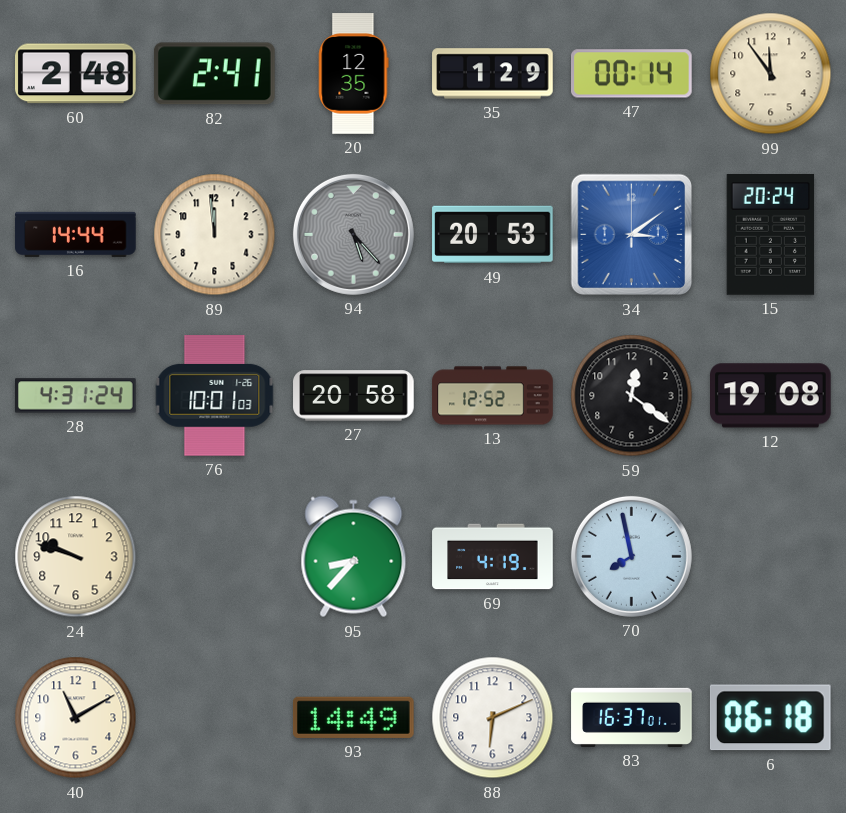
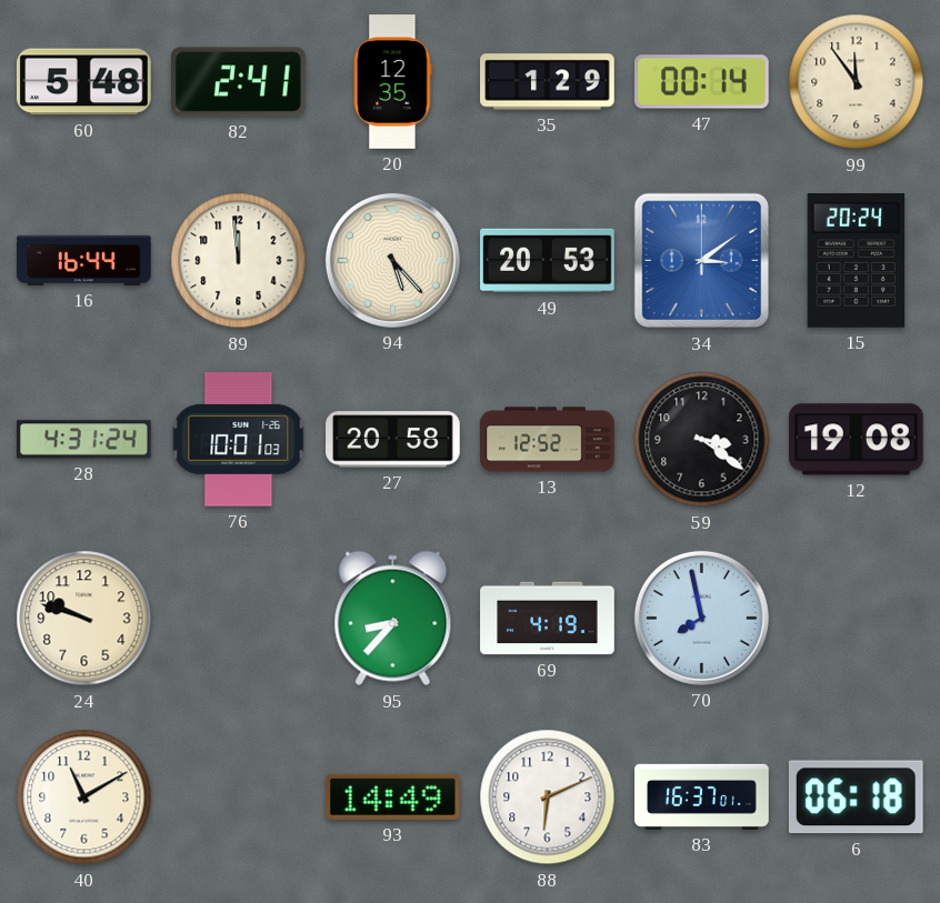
60: 2:48 -> 5:48 (84, 82)
16: 14:44 -> 16:44 (84, 260)
94 dial: grey -> cream (392, 260)
59: 12:21 -> 3:21 (702, 440)
